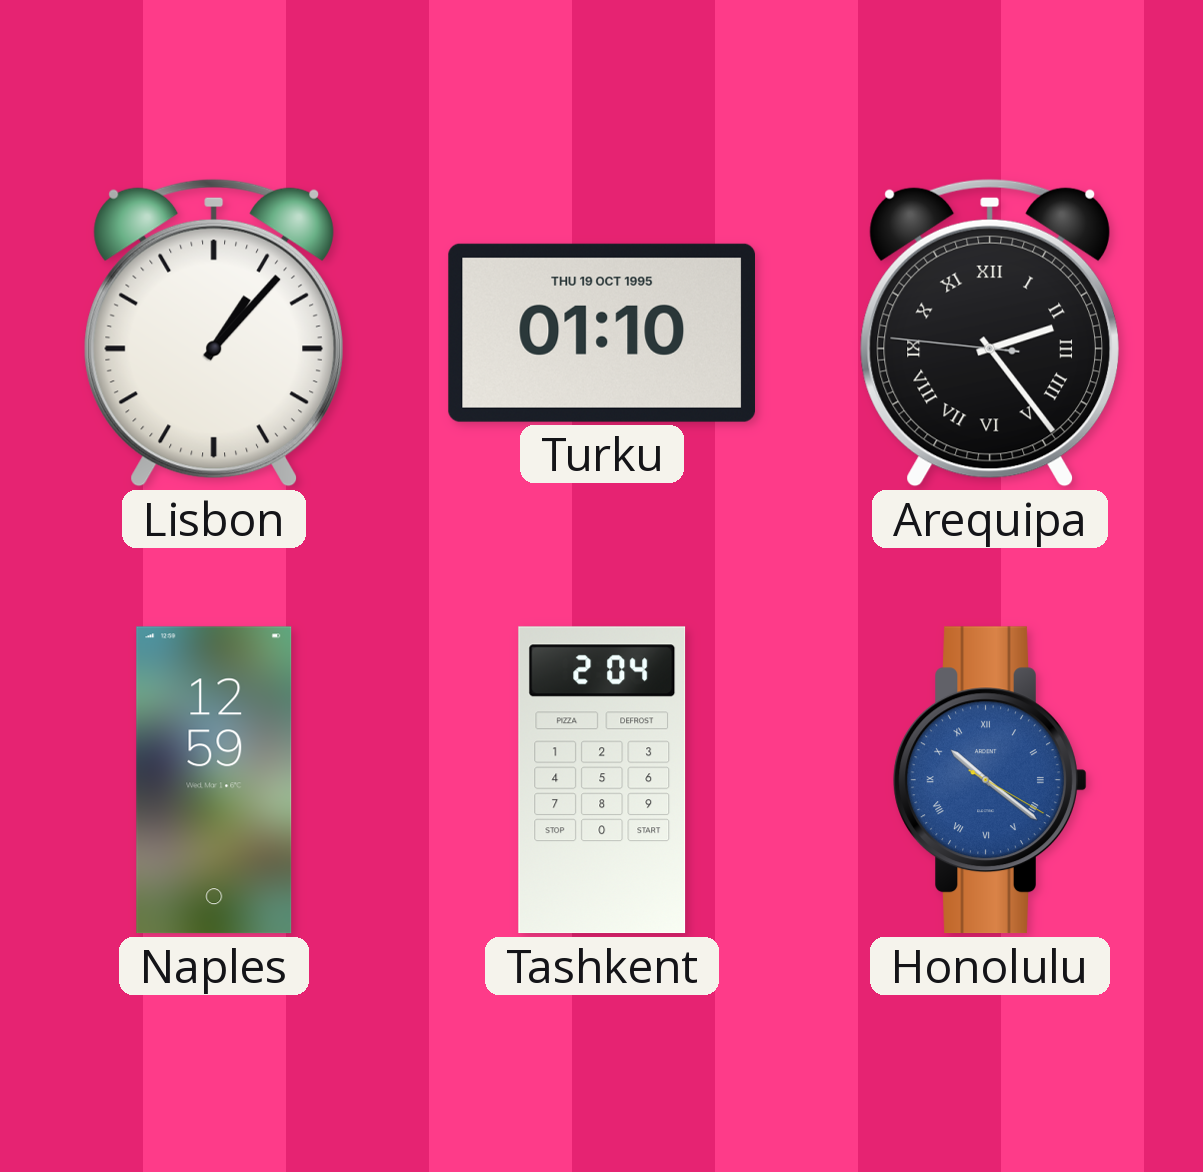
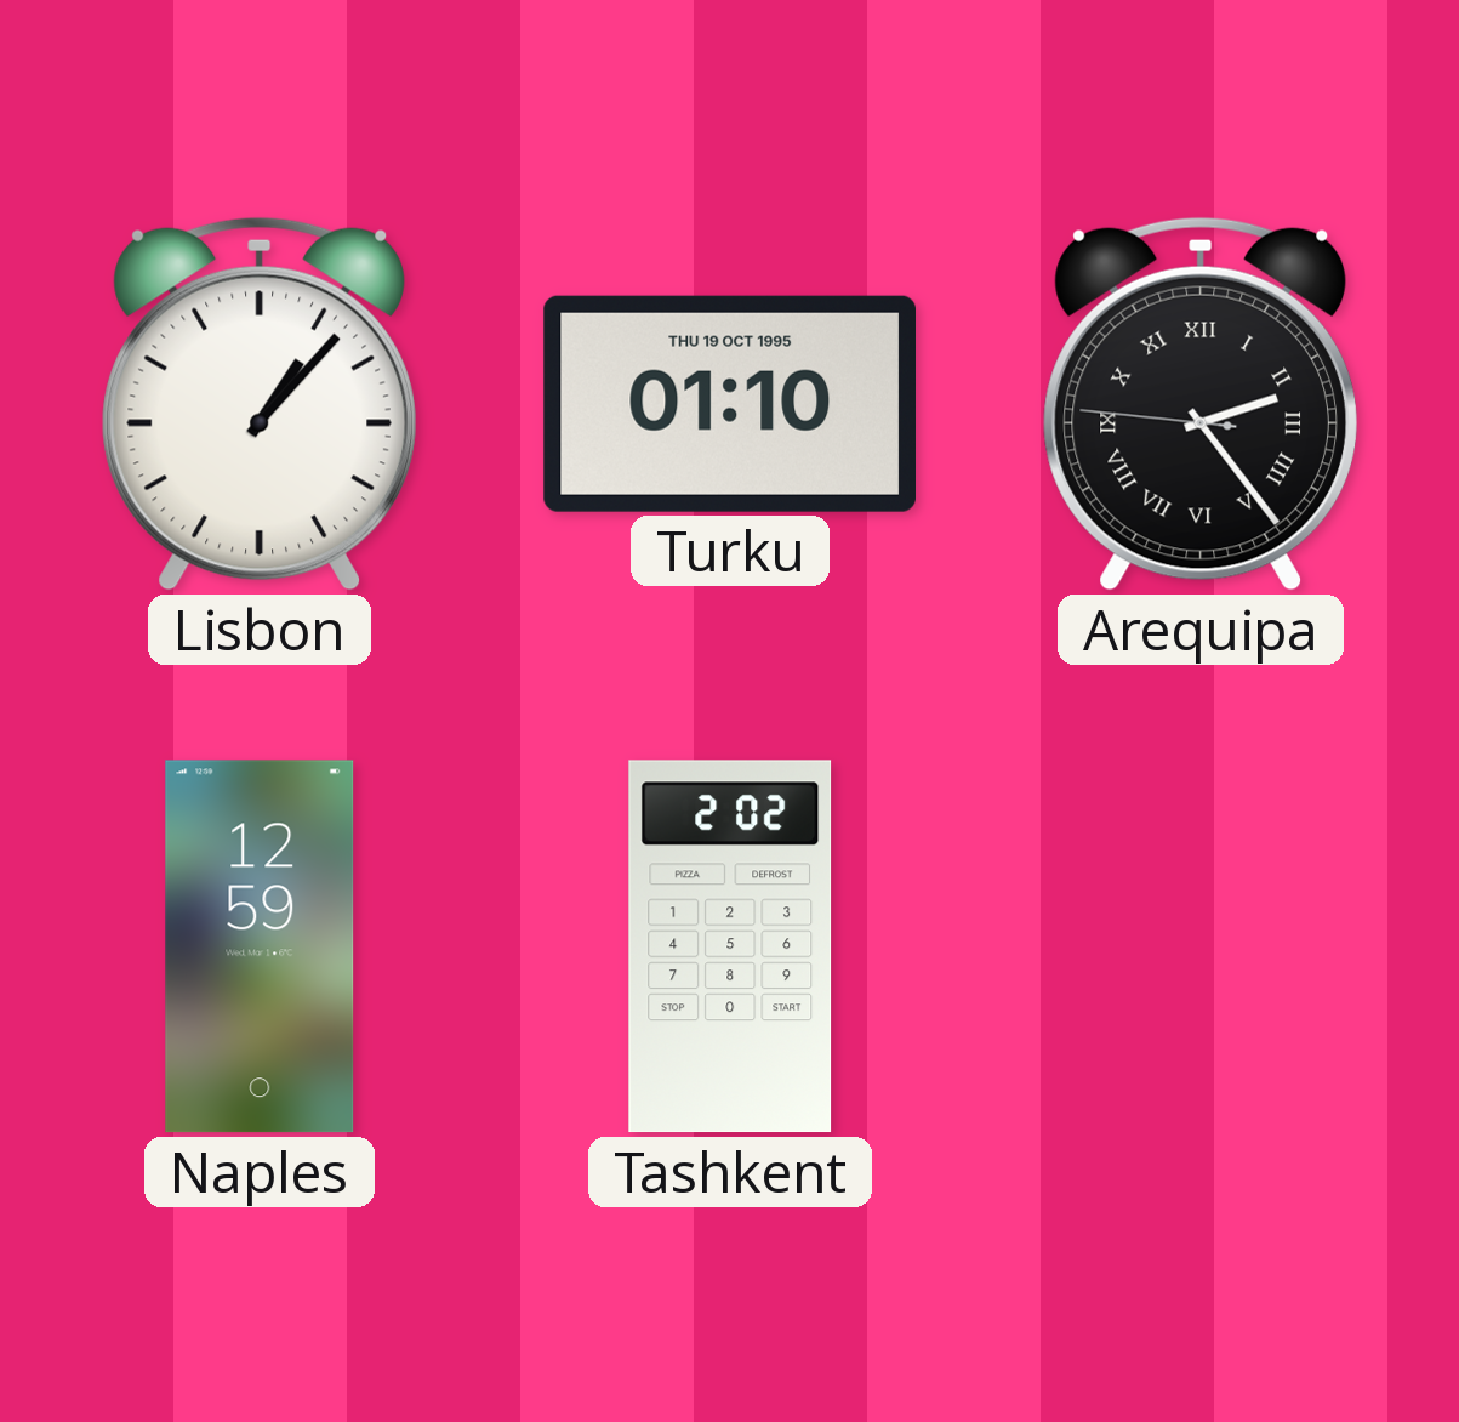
Tashkent: 2:04 -> 2:02 (730, 946)
Honolulu: 10:21 -> none (990, 780)
